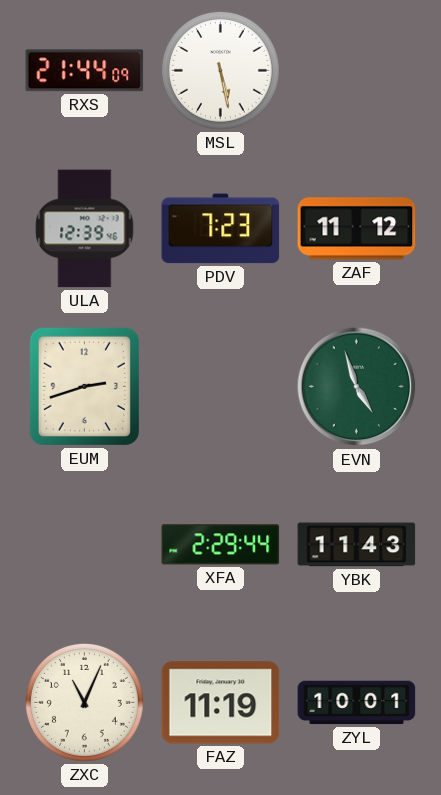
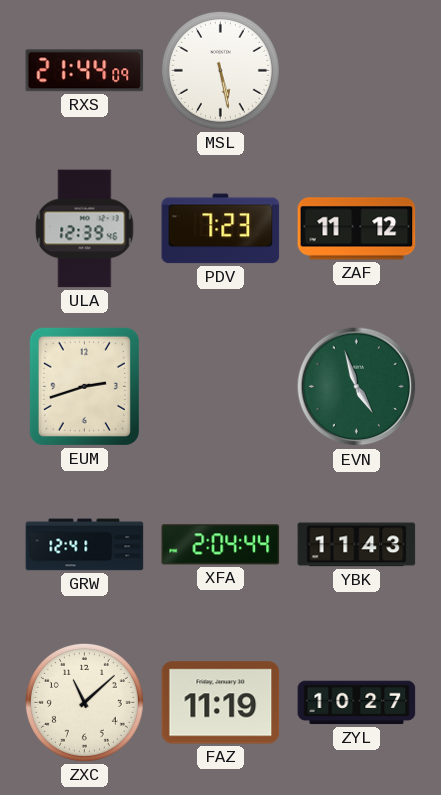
GRW: none -> 12:41 (85, 545)
XFA: 2:29 -> 2:04 (221, 545)
ZXC: 11:04 -> 11:08 (84, 702)
ZYL: 10:01 -> 10:27 (357, 703)
